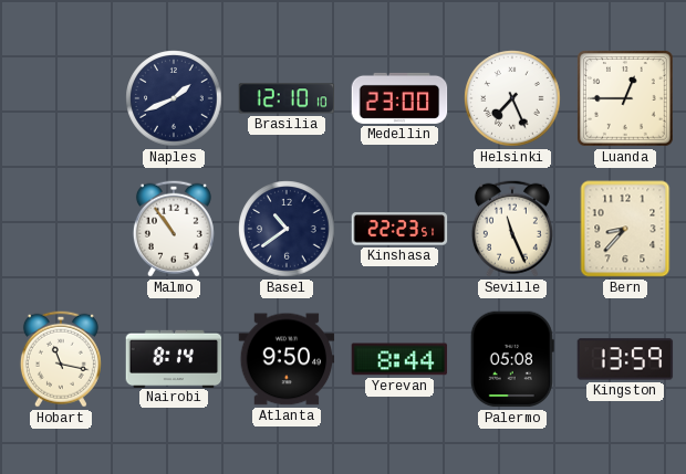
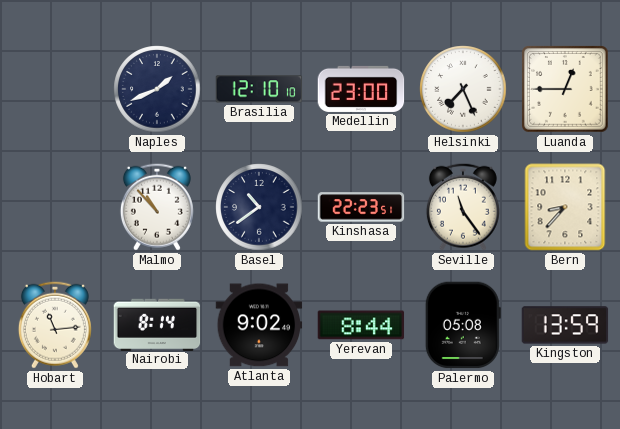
Malmo: 10:54 -> 10:53 (157, 207)
Seville: 11:26 -> 11:24 (463, 207)
Hobart: 11:17 -> 11:14 (55, 325)
Atlanta: 9:50 -> 9:02 (259, 325)
